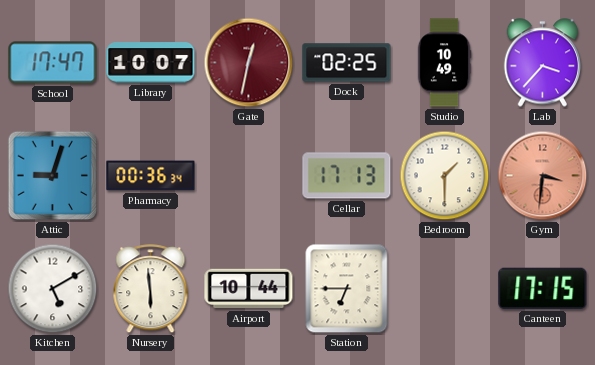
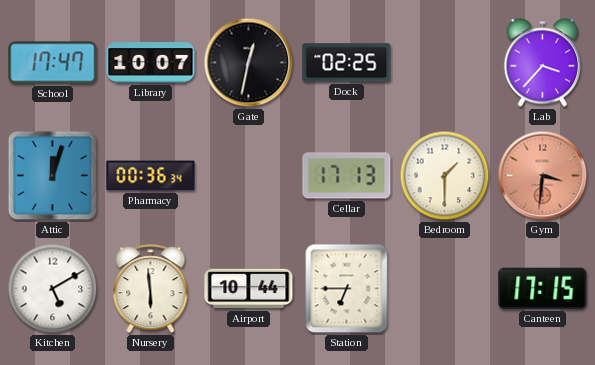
Gate dial: burgundy -> black (249, 63)
Studio: 10:49 -> none (444, 63)
Attic: 9:03 -> 12:03 (53, 176)
